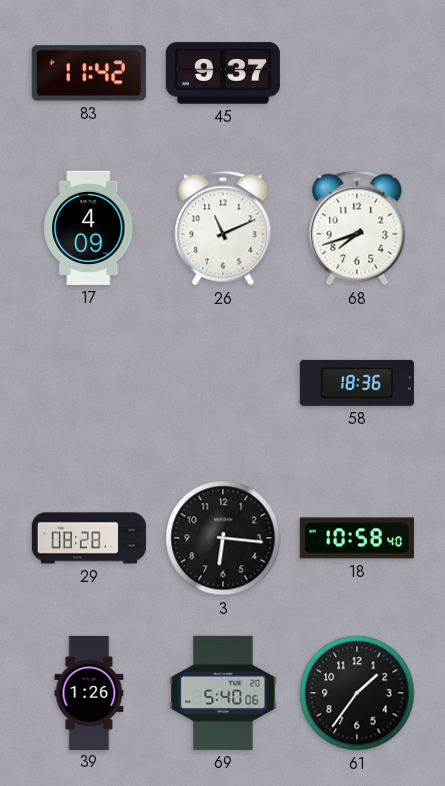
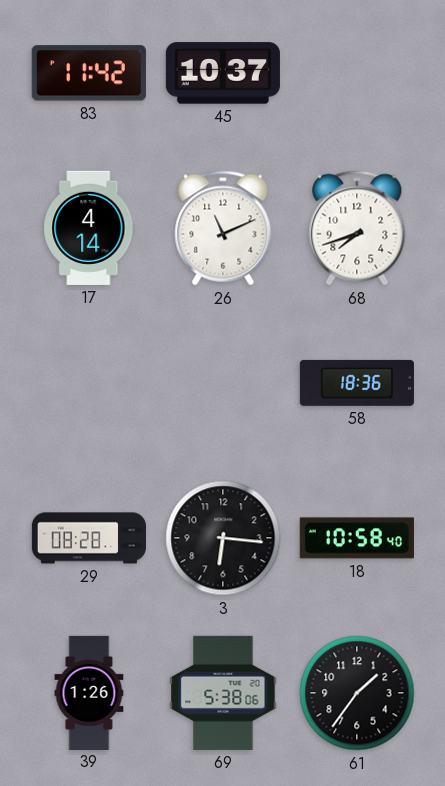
45: 9:37 -> 10:37 (223, 73)
17: 4:09 -> 4:14 (89, 228)
69: 5:40 -> 5:38 (223, 693)
